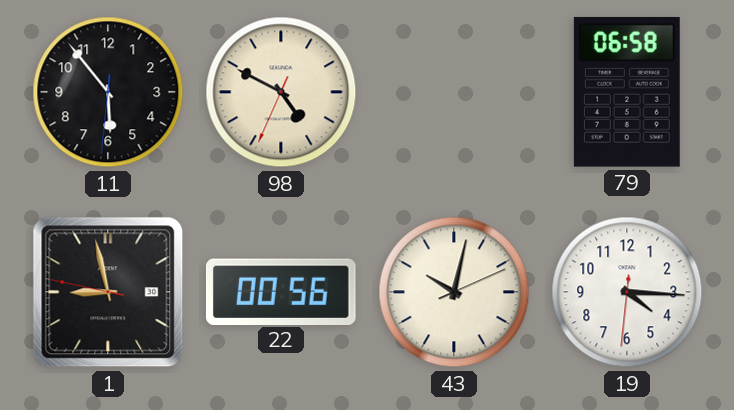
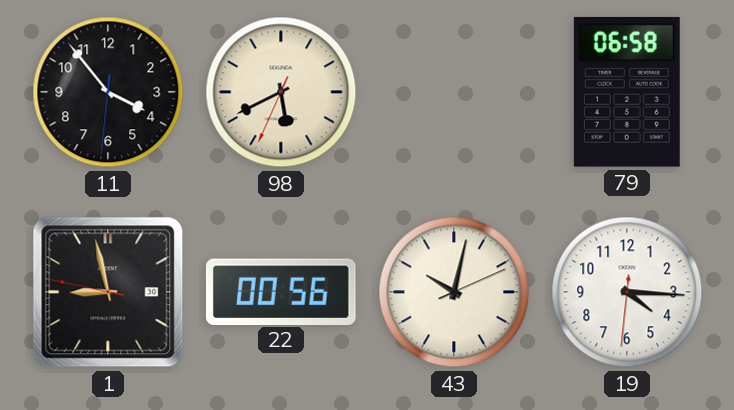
11: 5:53 -> 3:53 (108, 92)
98: 4:49 -> 5:40 (281, 92)
